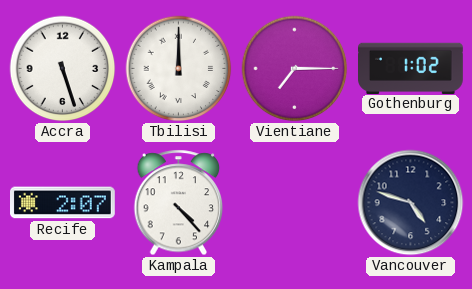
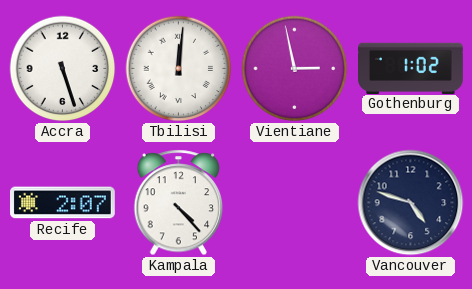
Tbilisi: 12:00 -> 12:01 (179, 69)
Vientiane: 7:15 -> 2:58 (295, 69)
